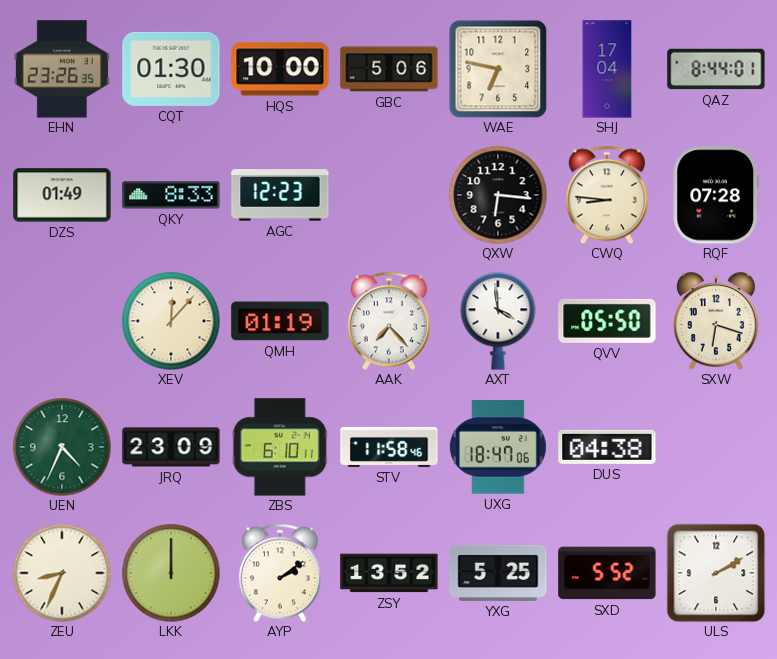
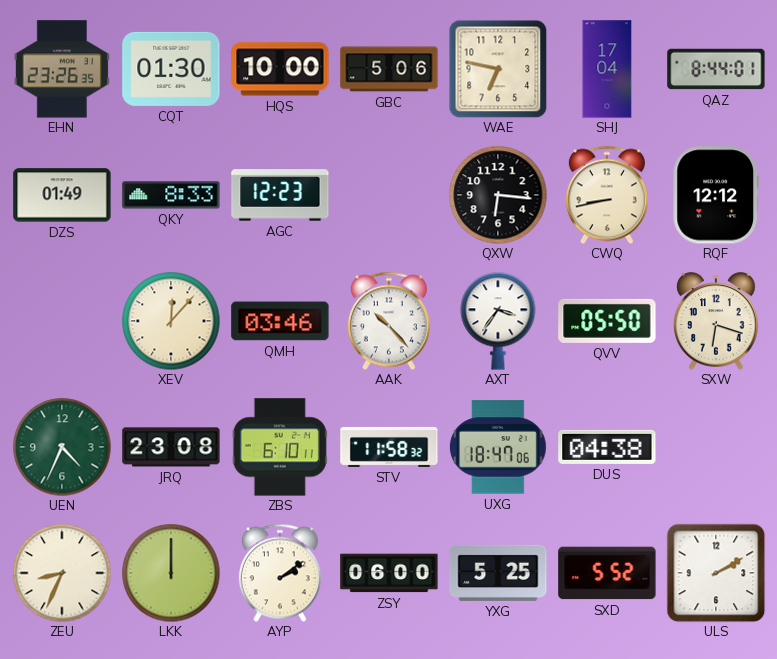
CWQ: 8:46 -> 8:43 (607, 195)
RQF: 07:28 -> 12:12 (716, 195)
QMH: 01:19 -> 03:46 (280, 321)
AAK: 7:23 -> 10:23 (389, 321)
AXT: 3:59 -> 3:36 (498, 321)
JRQ: 23:09 -> 23:08 (171, 447)
STV: 11:58:46 -> 11:58:32 (389, 447)
ZSY: 13:52 -> 06:00 (389, 573)
